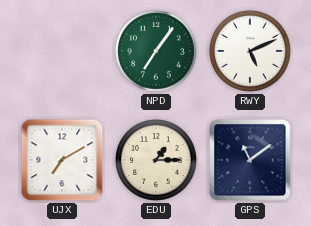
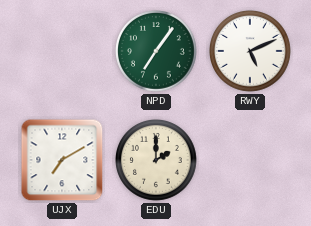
EDU: 1:15 -> 2:00 (157, 161)
GPS: 11:09 -> none (250, 160)
